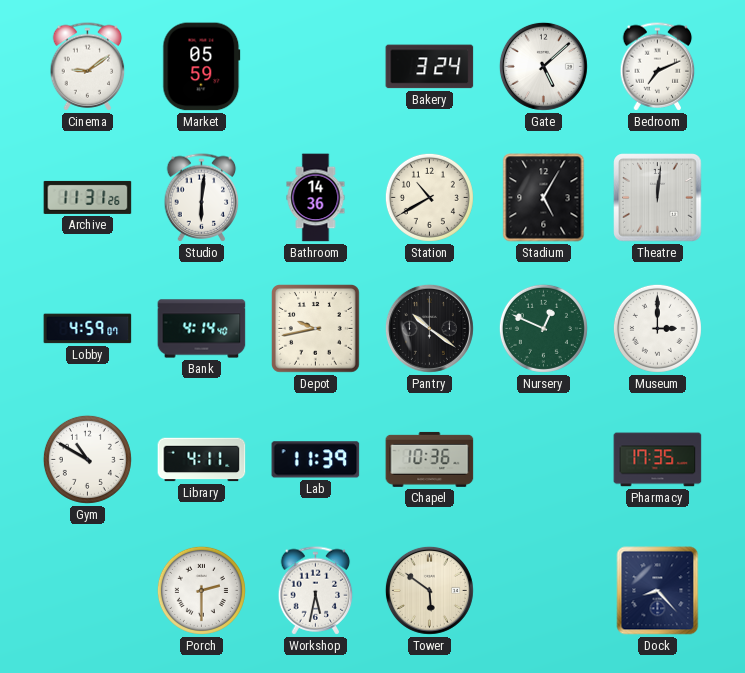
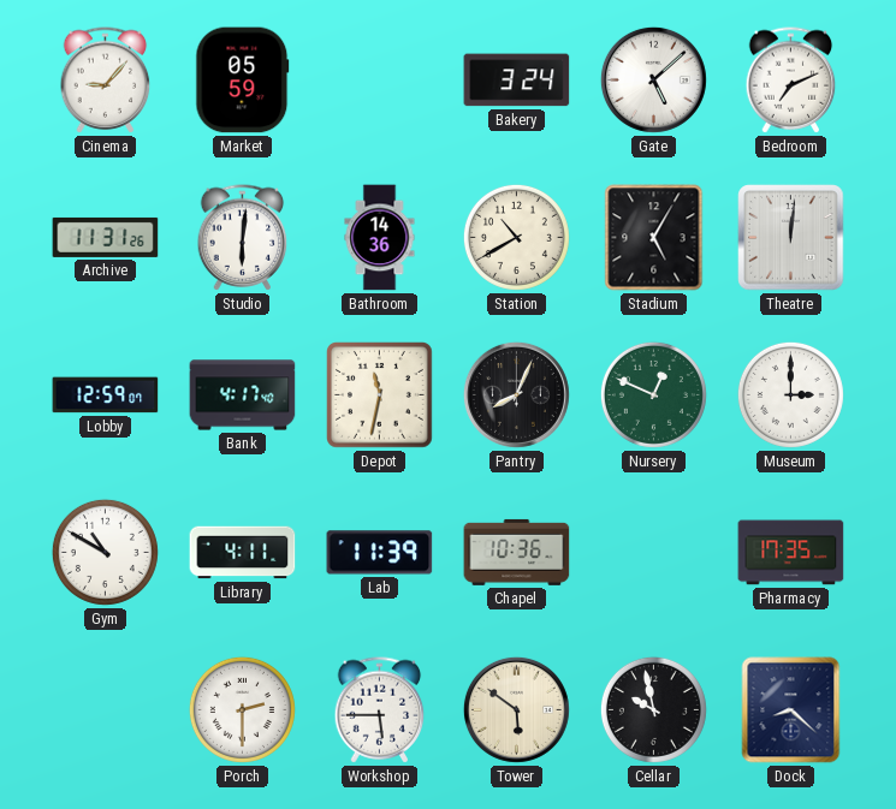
Cinema: 9:09 -> 9:07 (106, 81)
Lobby: 4:59 -> 12:59 (106, 395)
Bank: 4:14 -> 4:17 (243, 395)
Depot: 9:43 -> 11:32 (380, 395)
Pantry: 10:21 -> 8:04 (516, 394)
Workshop: 5:32 -> 5:45 (380, 710)
Cellar: none -> 9:58 (653, 709)
Dock: 8:23 -> 8:22 (791, 710)
